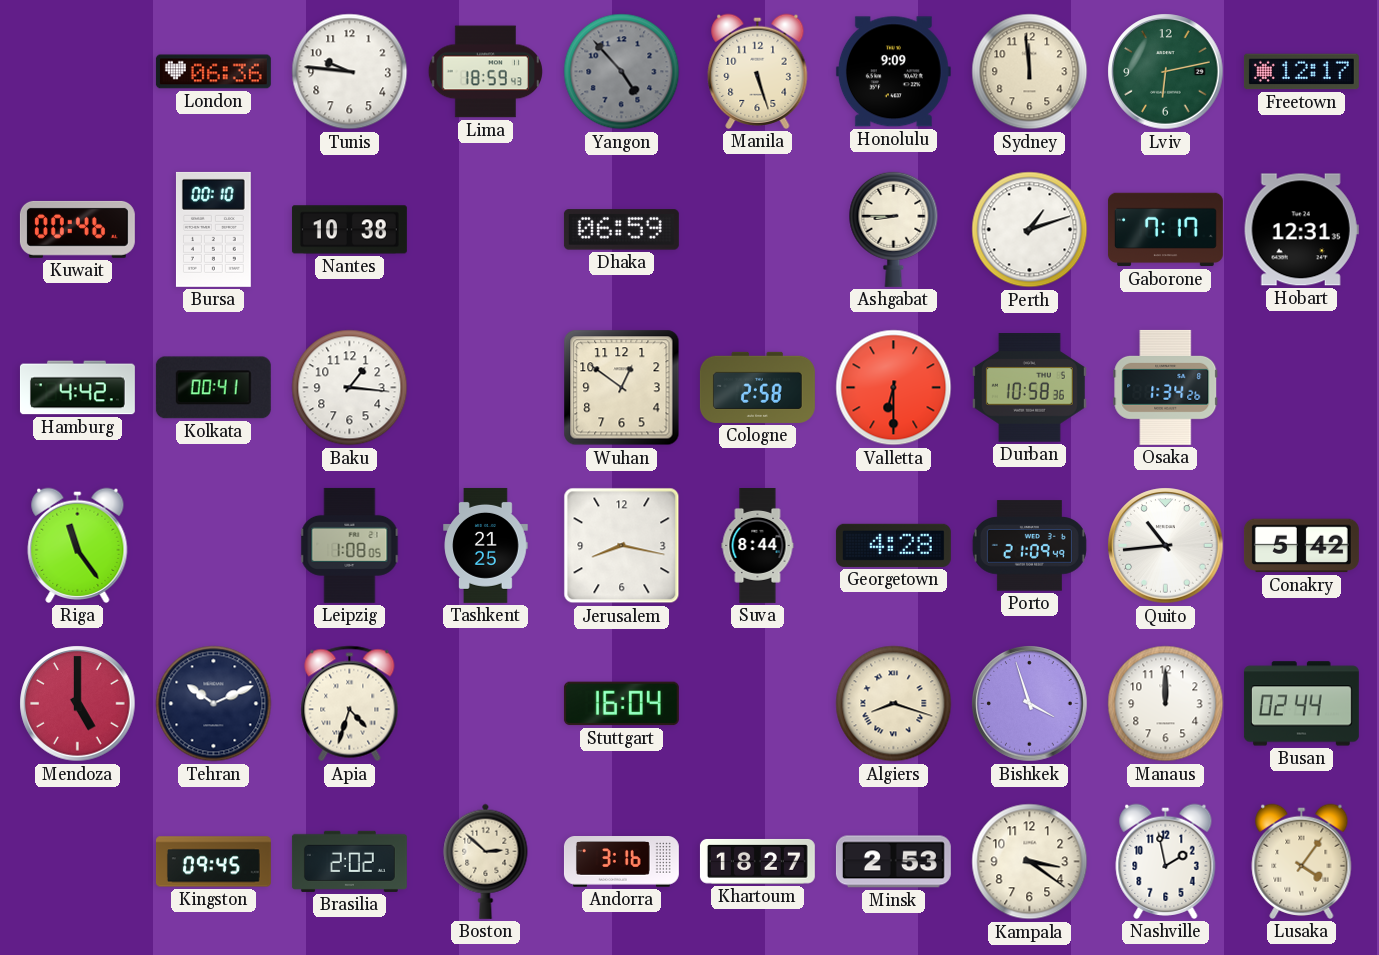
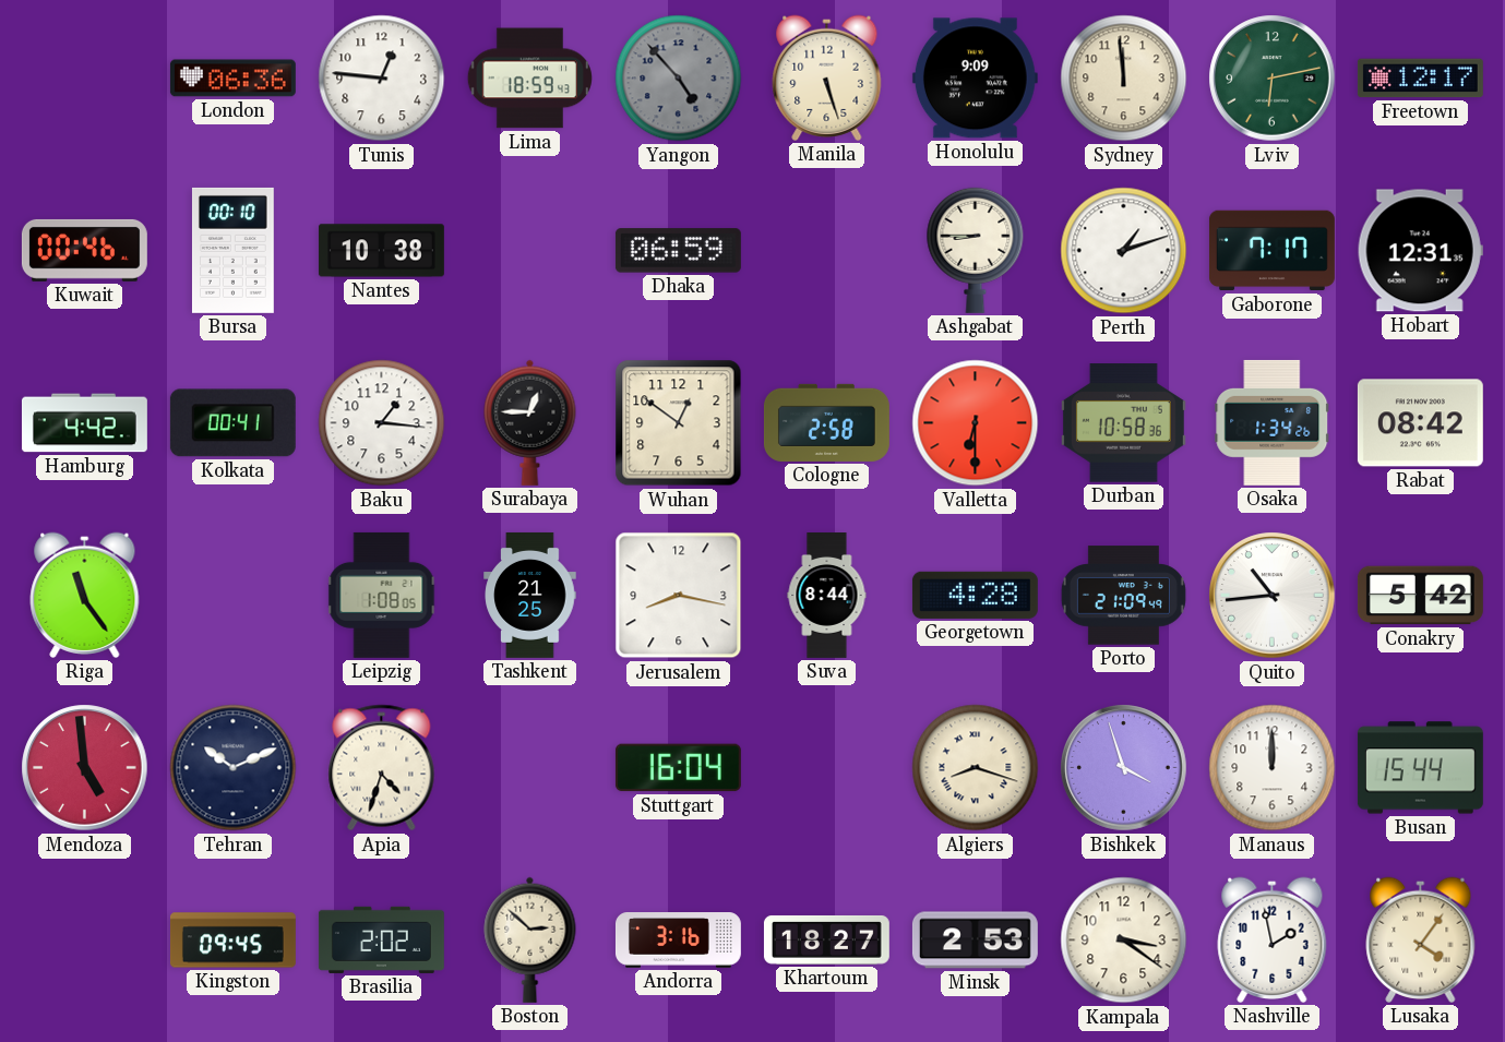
Tunis: 9:46 -> 12:46 (382, 79)
Surabaya: none -> 12:45 (530, 422)
Rabat: none -> 08:42 (1420, 423)
Mendoza: 5:00 -> 4:59 (85, 768)
Busan: 02:44 -> 15:44 (1420, 768)
